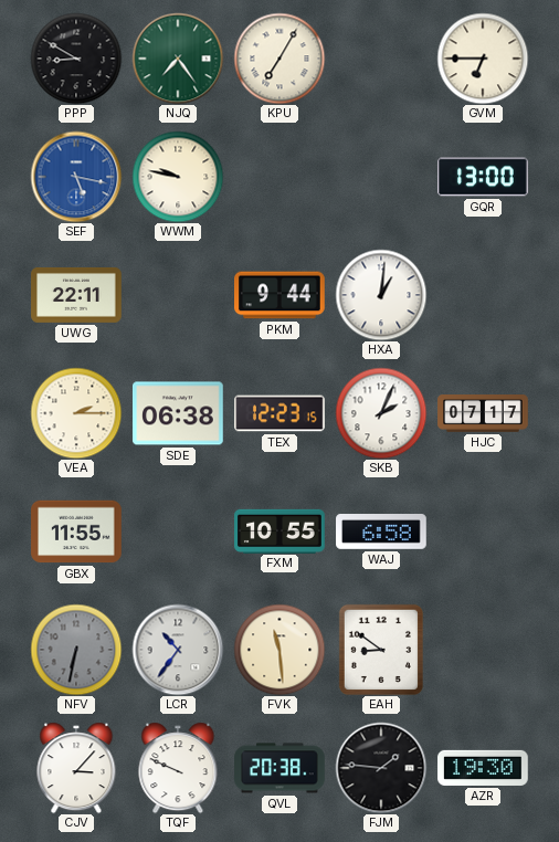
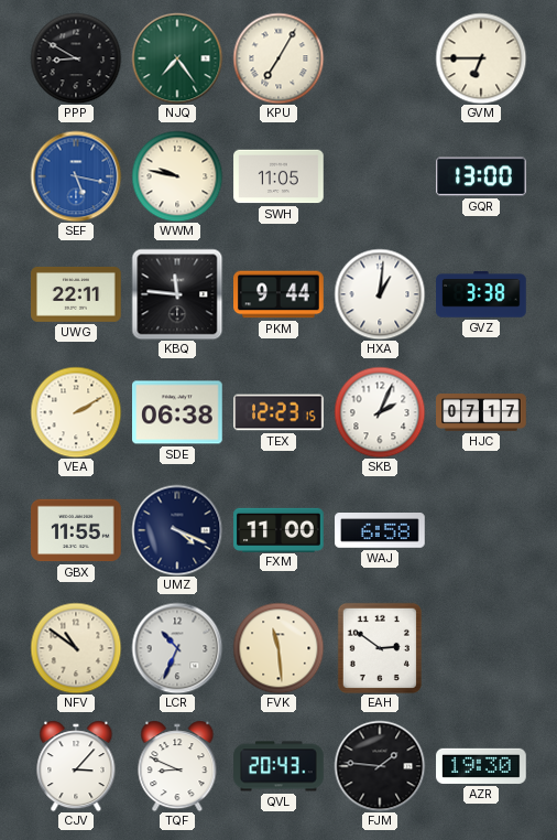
SWH: none -> 11:05 (278, 176)
KBQ: none -> 11:46 (177, 294)
GVZ: none -> 3:38 (481, 294)
VEA: 2:15 -> 2:10 (76, 412)
UMZ: none -> 4:19 (177, 530)
FXM: 10:55 -> 11:00 (278, 529)
NFV: 6:32 -> 10:51 (76, 648)
NFV dial: grey -> cream (76, 648)
LCR: 10:36 -> 10:34 (177, 648)
EAH: 8:51 -> 2:51 (380, 648)
TQF: 9:49 -> 8:49 (177, 766)
QVL: 20:38 -> 20:43 (278, 766)
